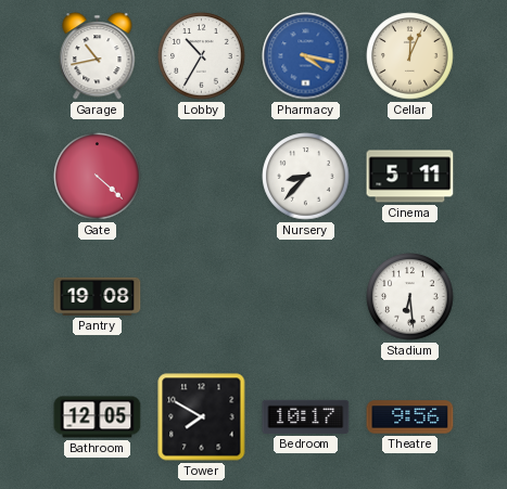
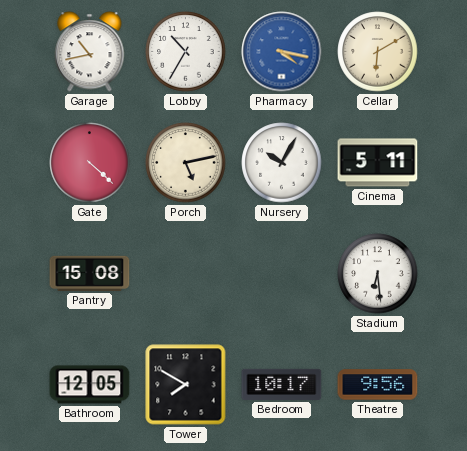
Cellar: 12:04 -> 6:10 (378, 52)
Porch: none -> 5:13 (186, 163)
Nursery: 8:37 -> 10:05 (282, 163)
Pantry: 19:08 -> 15:08 (90, 273)
